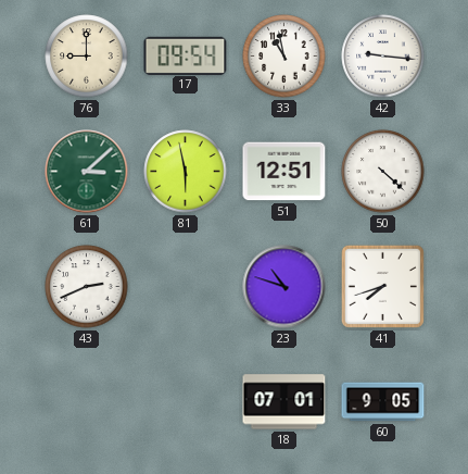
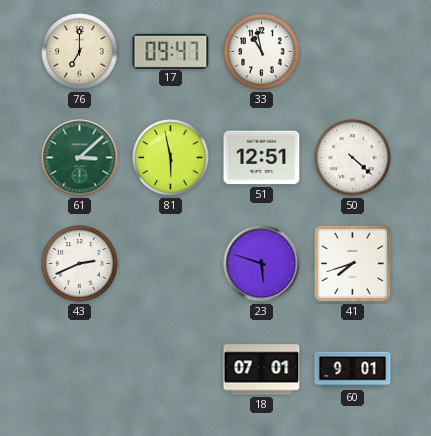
76: 9:00 -> 7:00 (80, 52)
17: 09:54 -> 09:47 (171, 51)
42: 9:16 -> none (383, 57)
23: 10:48 -> 5:48 (262, 264)
60: 9:05 -> 9:01 (353, 370)
